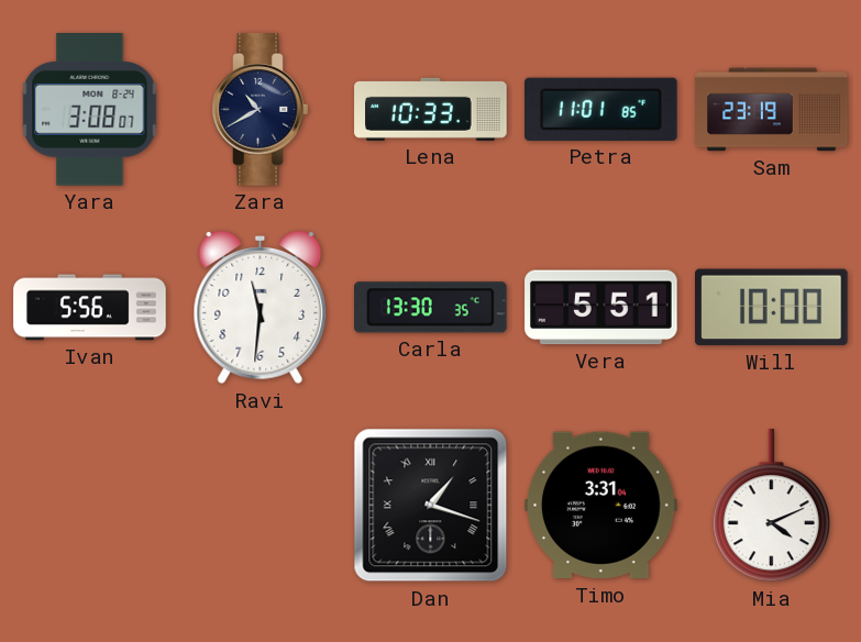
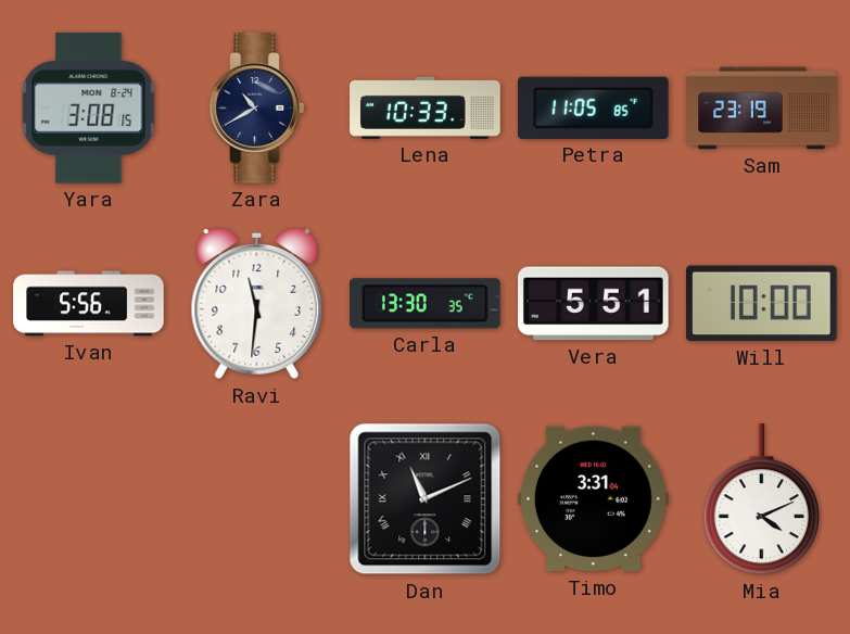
Yara: 3:08:07 -> 3:08:15 (89, 109)
Petra: 11:01 -> 11:05 (594, 107)
Dan: 1:18 -> 11:11 (426, 499)
